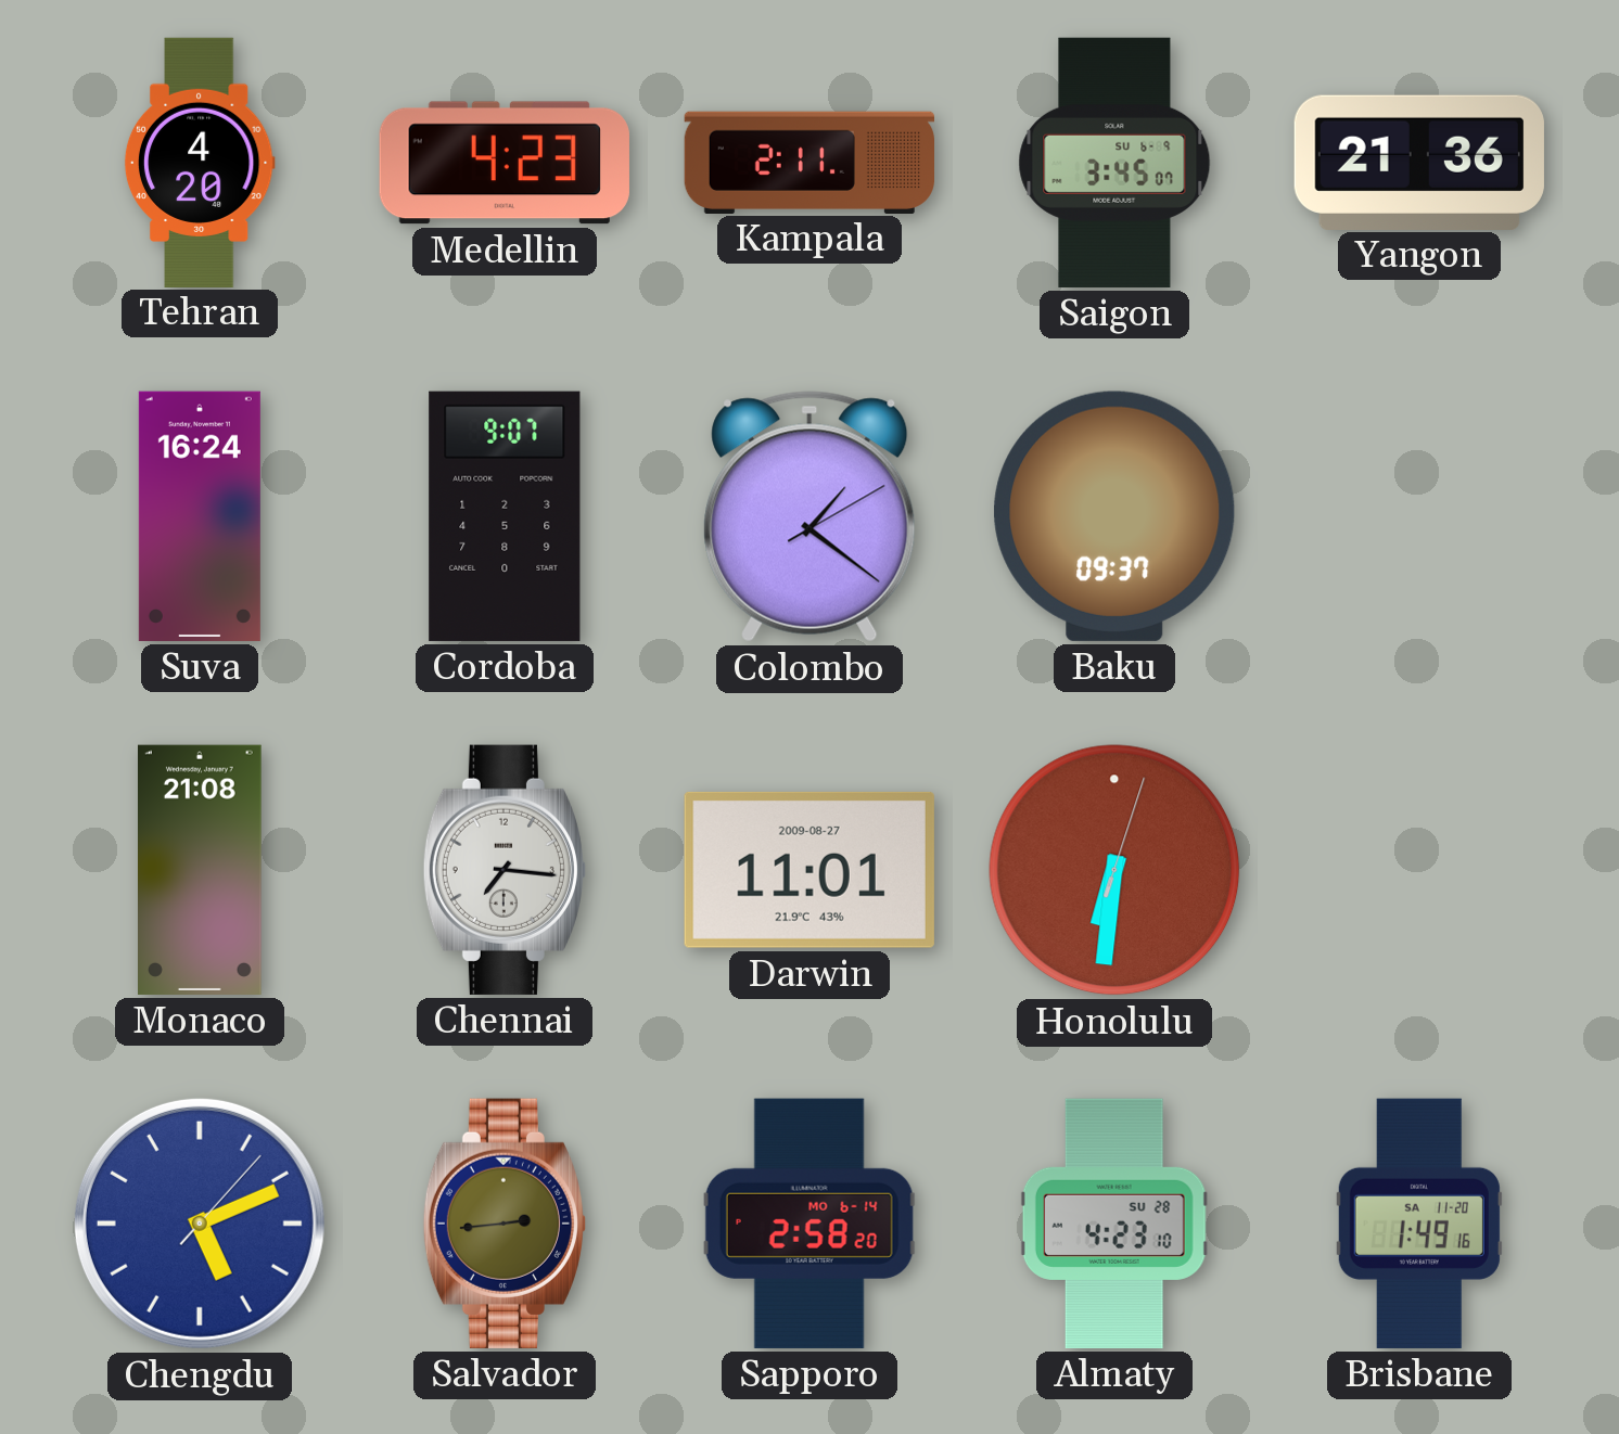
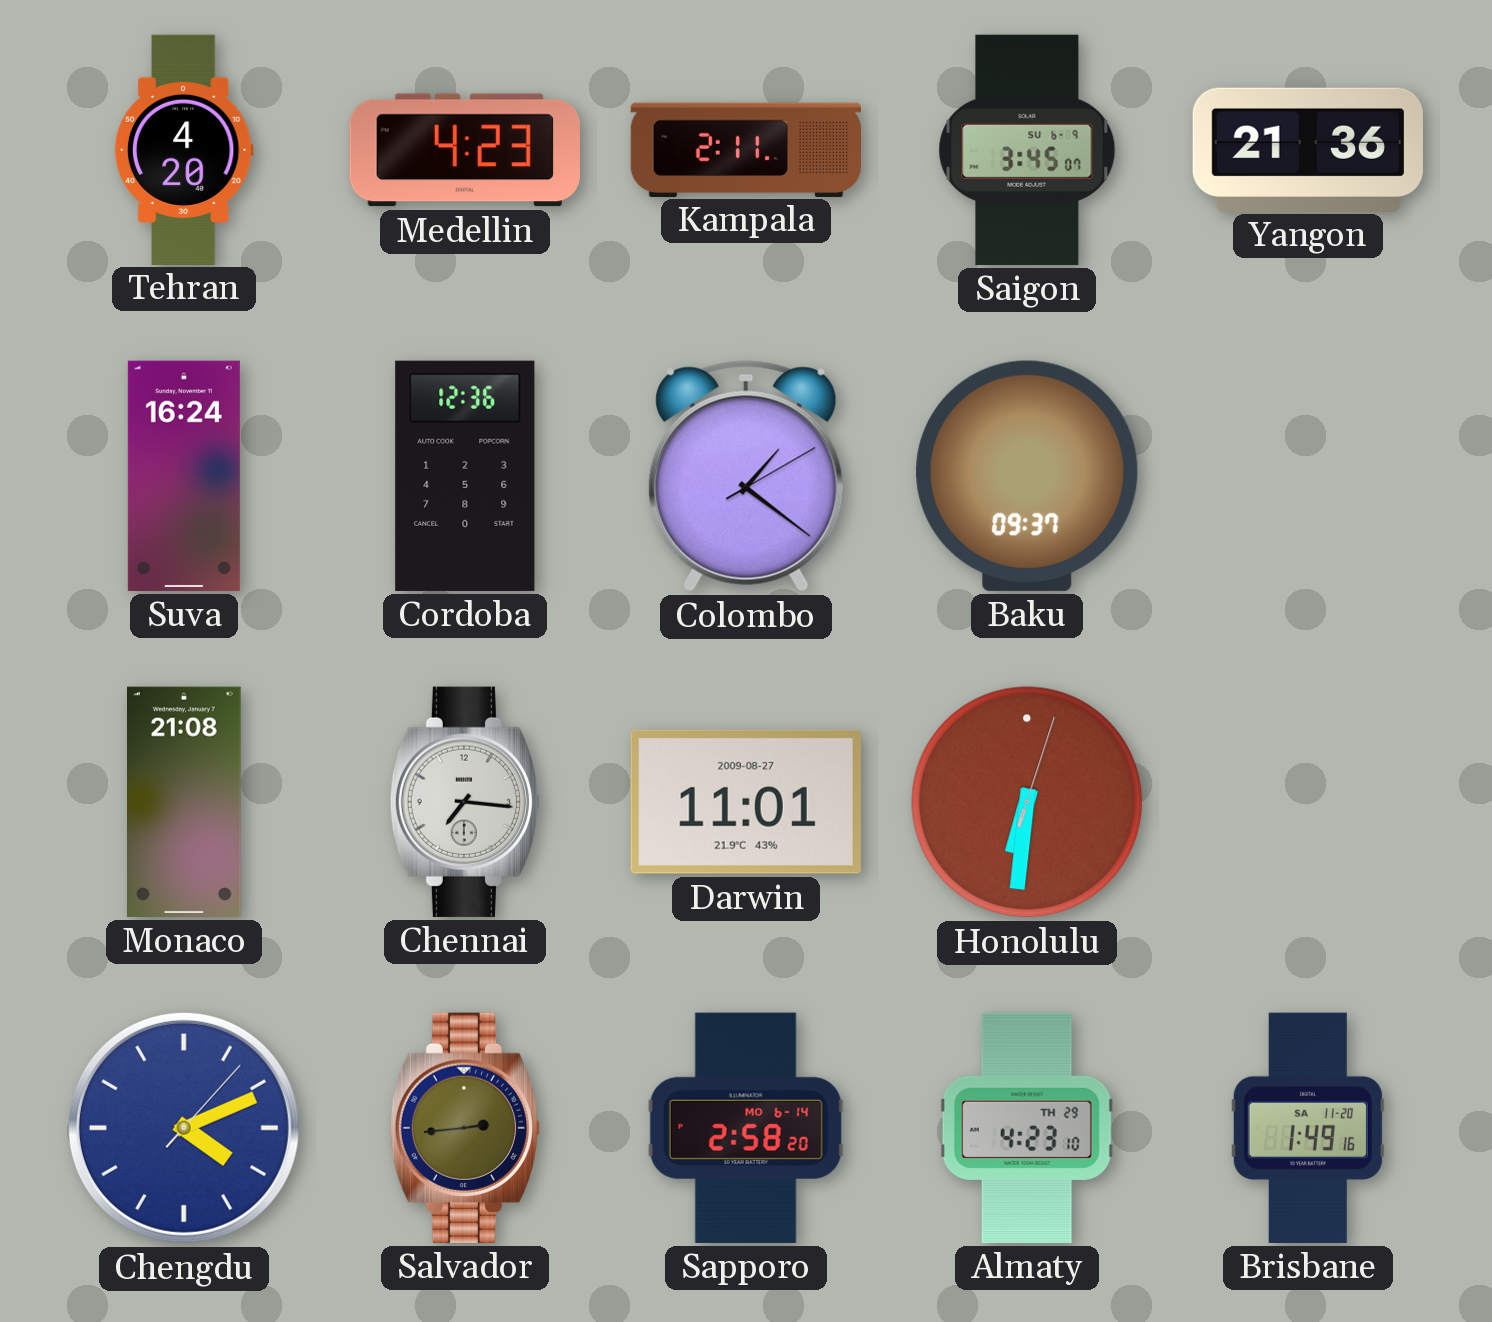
Cordoba: 9:07 -> 12:36 (465, 476)
Chengdu: 5:11 -> 4:11 (184, 1128)
Almaty date: SU 28 -> TH 29 (1027, 1128)
